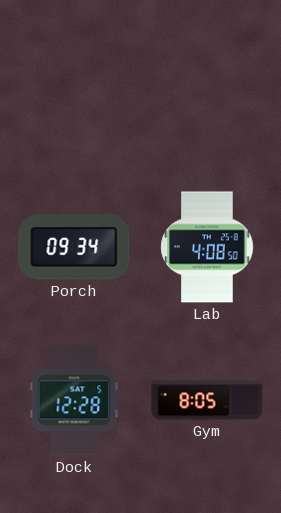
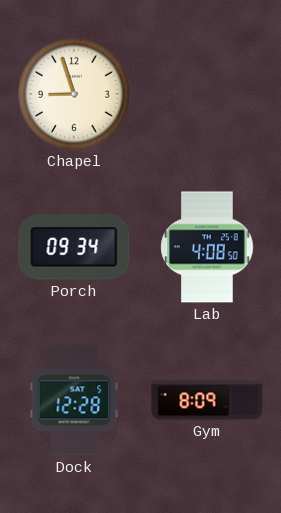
Chapel: none -> 8:57 (74, 94)
Gym: 8:05 -> 8:09 (207, 400)
